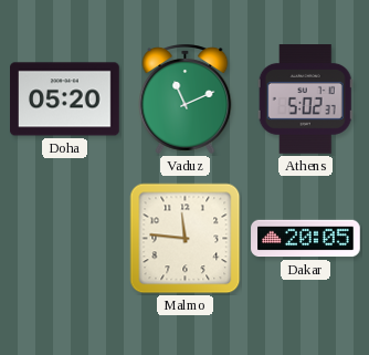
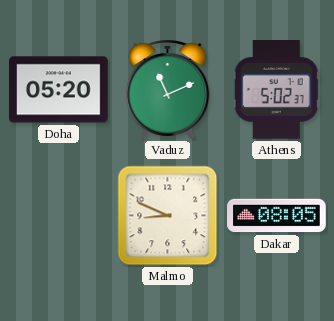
Malmo: 11:46 -> 8:49 (168, 216)
Dakar: 20:05 -> 08:05 (277, 216)
